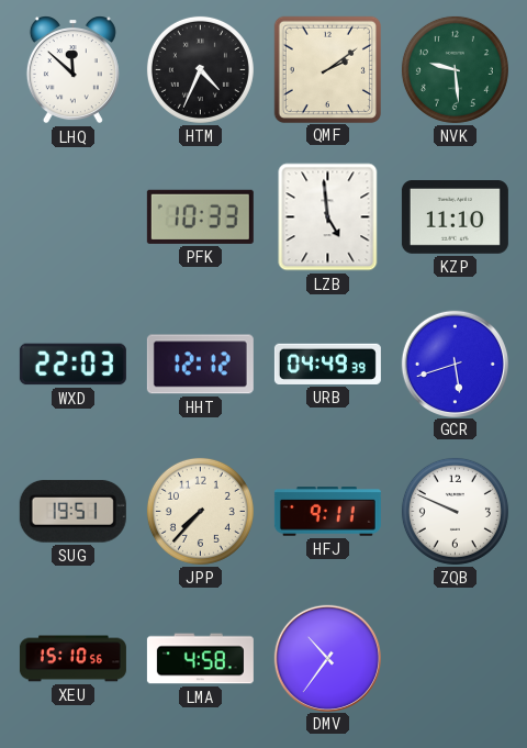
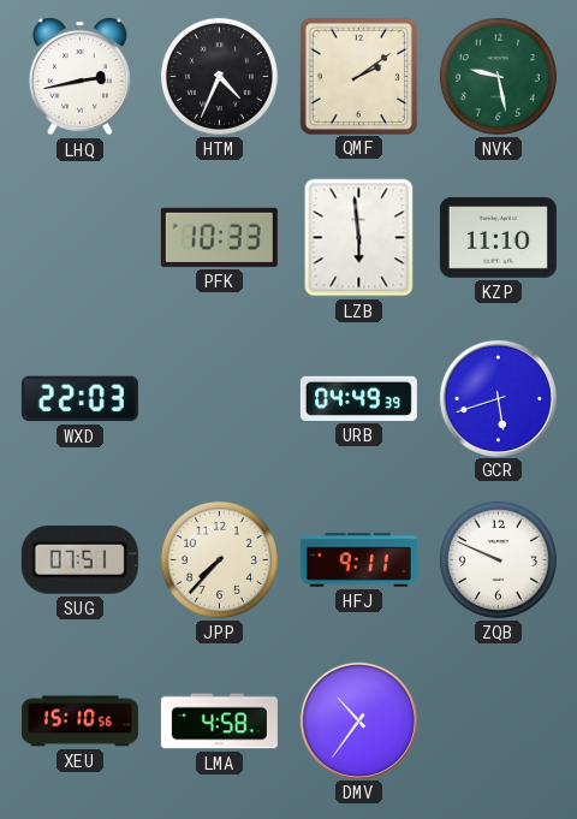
LHQ: 11:52 -> 2:43 (79, 77)
NVK: 9:29 -> 9:28 (498, 76)
LZB: 4:59 -> 5:59 (359, 238)
HHT: 12:12 -> none (200, 365)
SUG: 19:51 -> 07:51 (79, 559)
